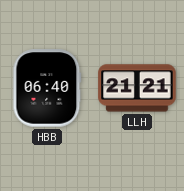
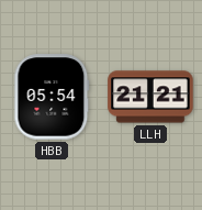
HBB: 06:40 -> 05:54 (52, 97)
